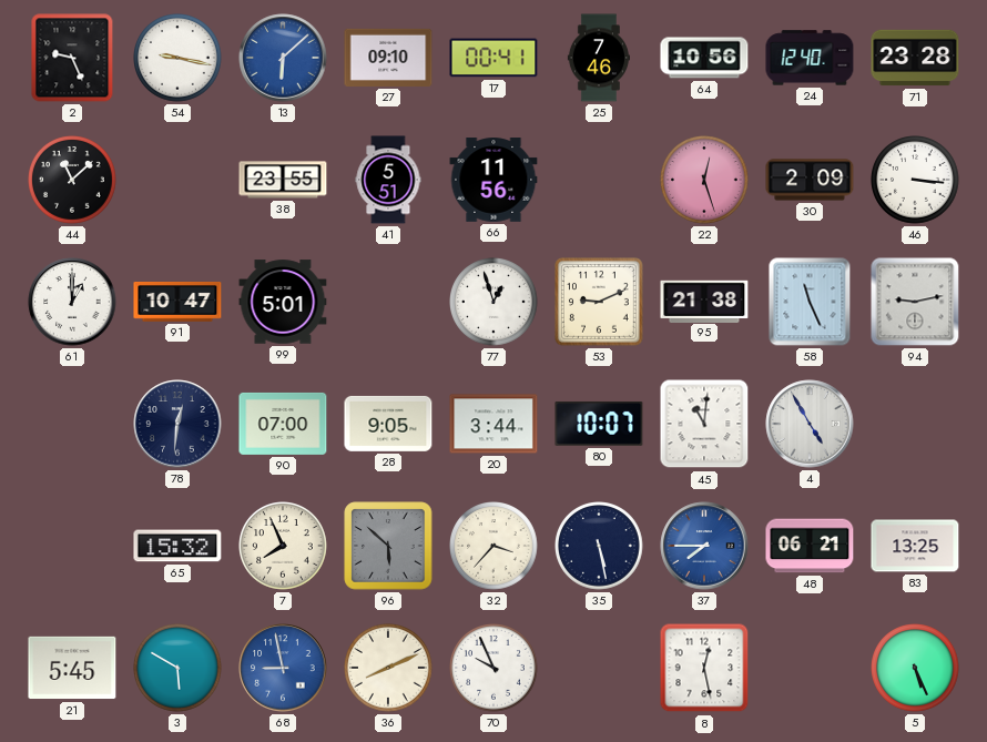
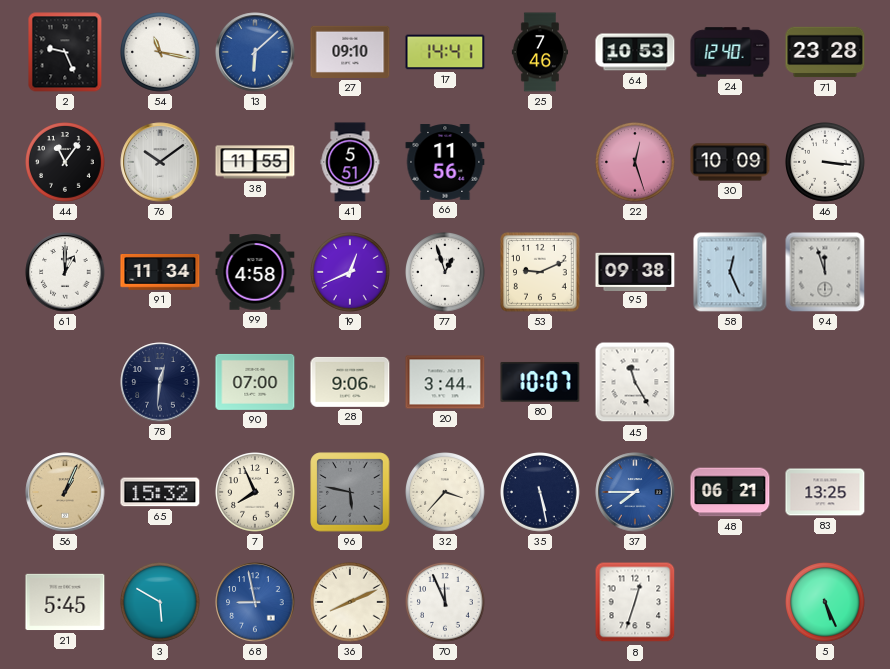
54: 9:17 -> 11:17 (160, 52)
17: 00:41 -> 14:41 (445, 52)
64: 10:56 -> 10:53 (635, 52)
44: 11:08 -> 11:06 (65, 162)
76: none -> 10:09 (160, 162)
38: 23:55 -> 11:55 (255, 162)
30: 2:09 -> 10:09 (730, 162)
91: 10:47 -> 11:34 (160, 273)
99: 5:01 -> 4:58 (255, 272)
19: none -> 12:41 (350, 272)
95: 21:38 -> 09:38 (635, 271)
58: 11:26 -> 12:26 (730, 272)
94: 9:13 -> 11:57 (825, 272)
28: 9:05 -> 9:06 (350, 382)
45: 11:01 -> 11:25 (635, 382)
4: 4:55 -> none (810, 424)
56: none -> 1:04 (65, 492)
96: 5:52 -> 5:47 (350, 492)
70: 9:56 -> 11:56 (445, 602)
8: 12:28 -> 12:33 (635, 602)
